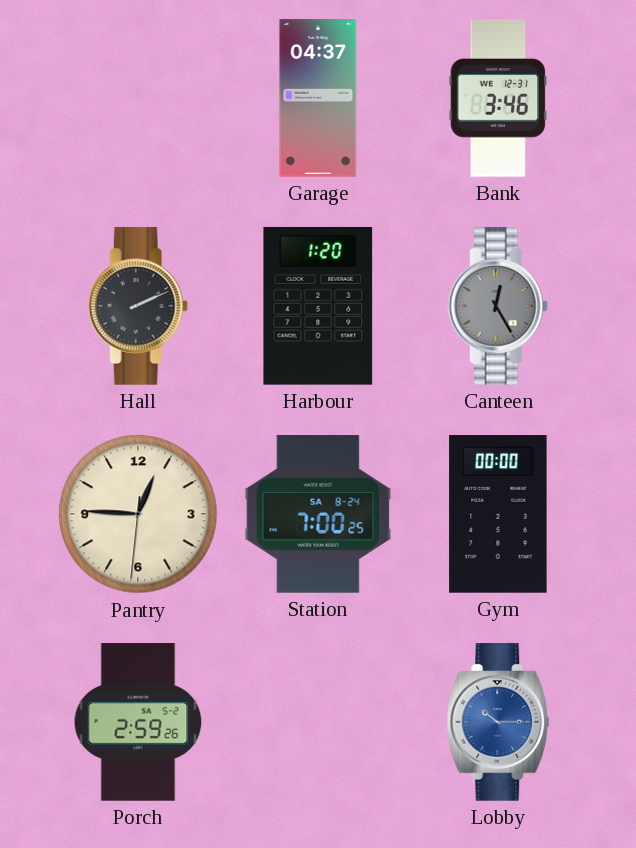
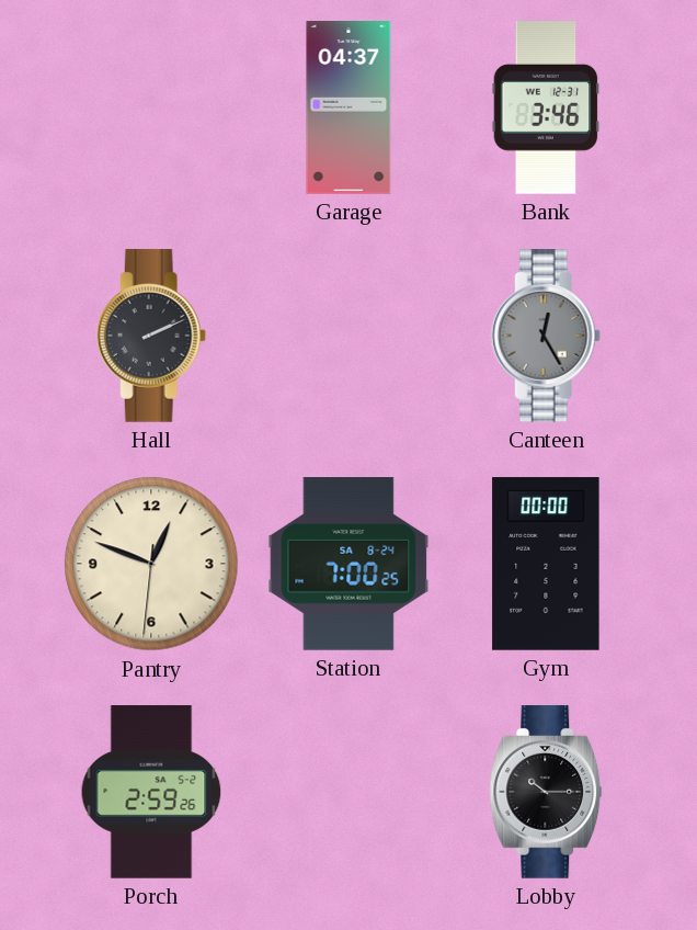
Harbour: 1:20 -> none (318, 306)
Pantry: 12:45 -> 12:48 (151, 564)
Lobby dial: blue -> black (546, 792)
